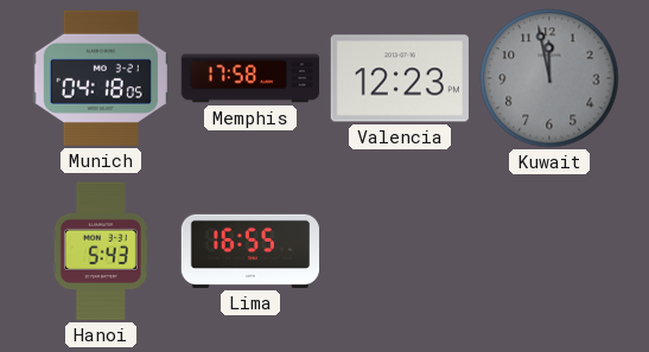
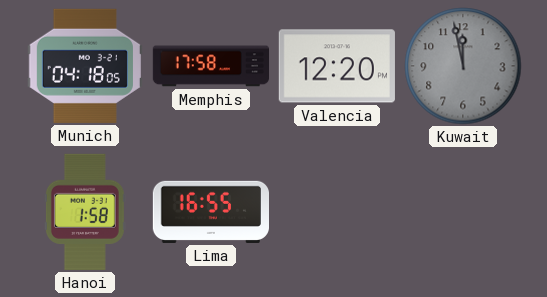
Valencia: 12:23 -> 12:20 (337, 66)
Hanoi: 5:43 -> 1:58 (85, 212)
